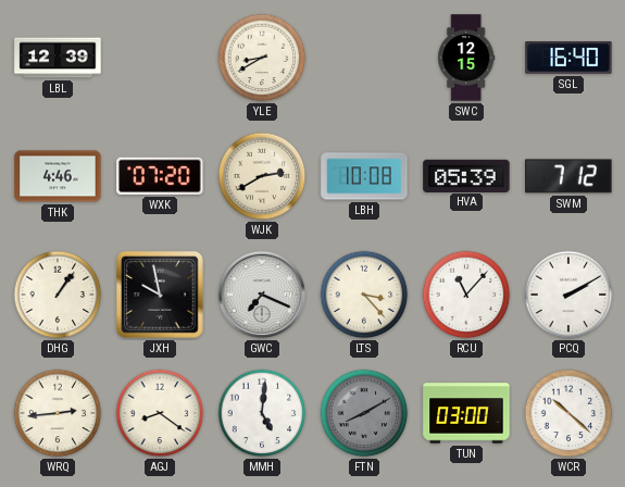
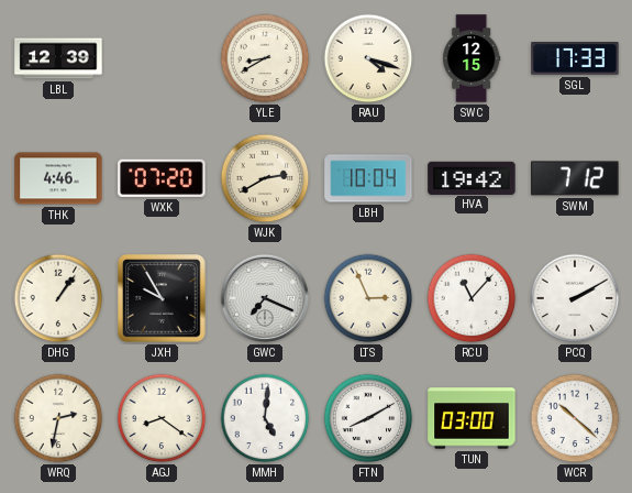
RAU: none -> 4:18 (368, 58)
SGL: 16:40 -> 17:33 (575, 58)
LBH: 10:08 -> 10:04 (368, 178)
HVA: 05:39 -> 19:42 (472, 177)
JXH: 9:58 -> 9:55 (163, 299)
LTS: 3:23 -> 2:56 (368, 298)
WRQ: 2:44 -> 2:32 (58, 418)
FTN dial: grey -> white (368, 418)
